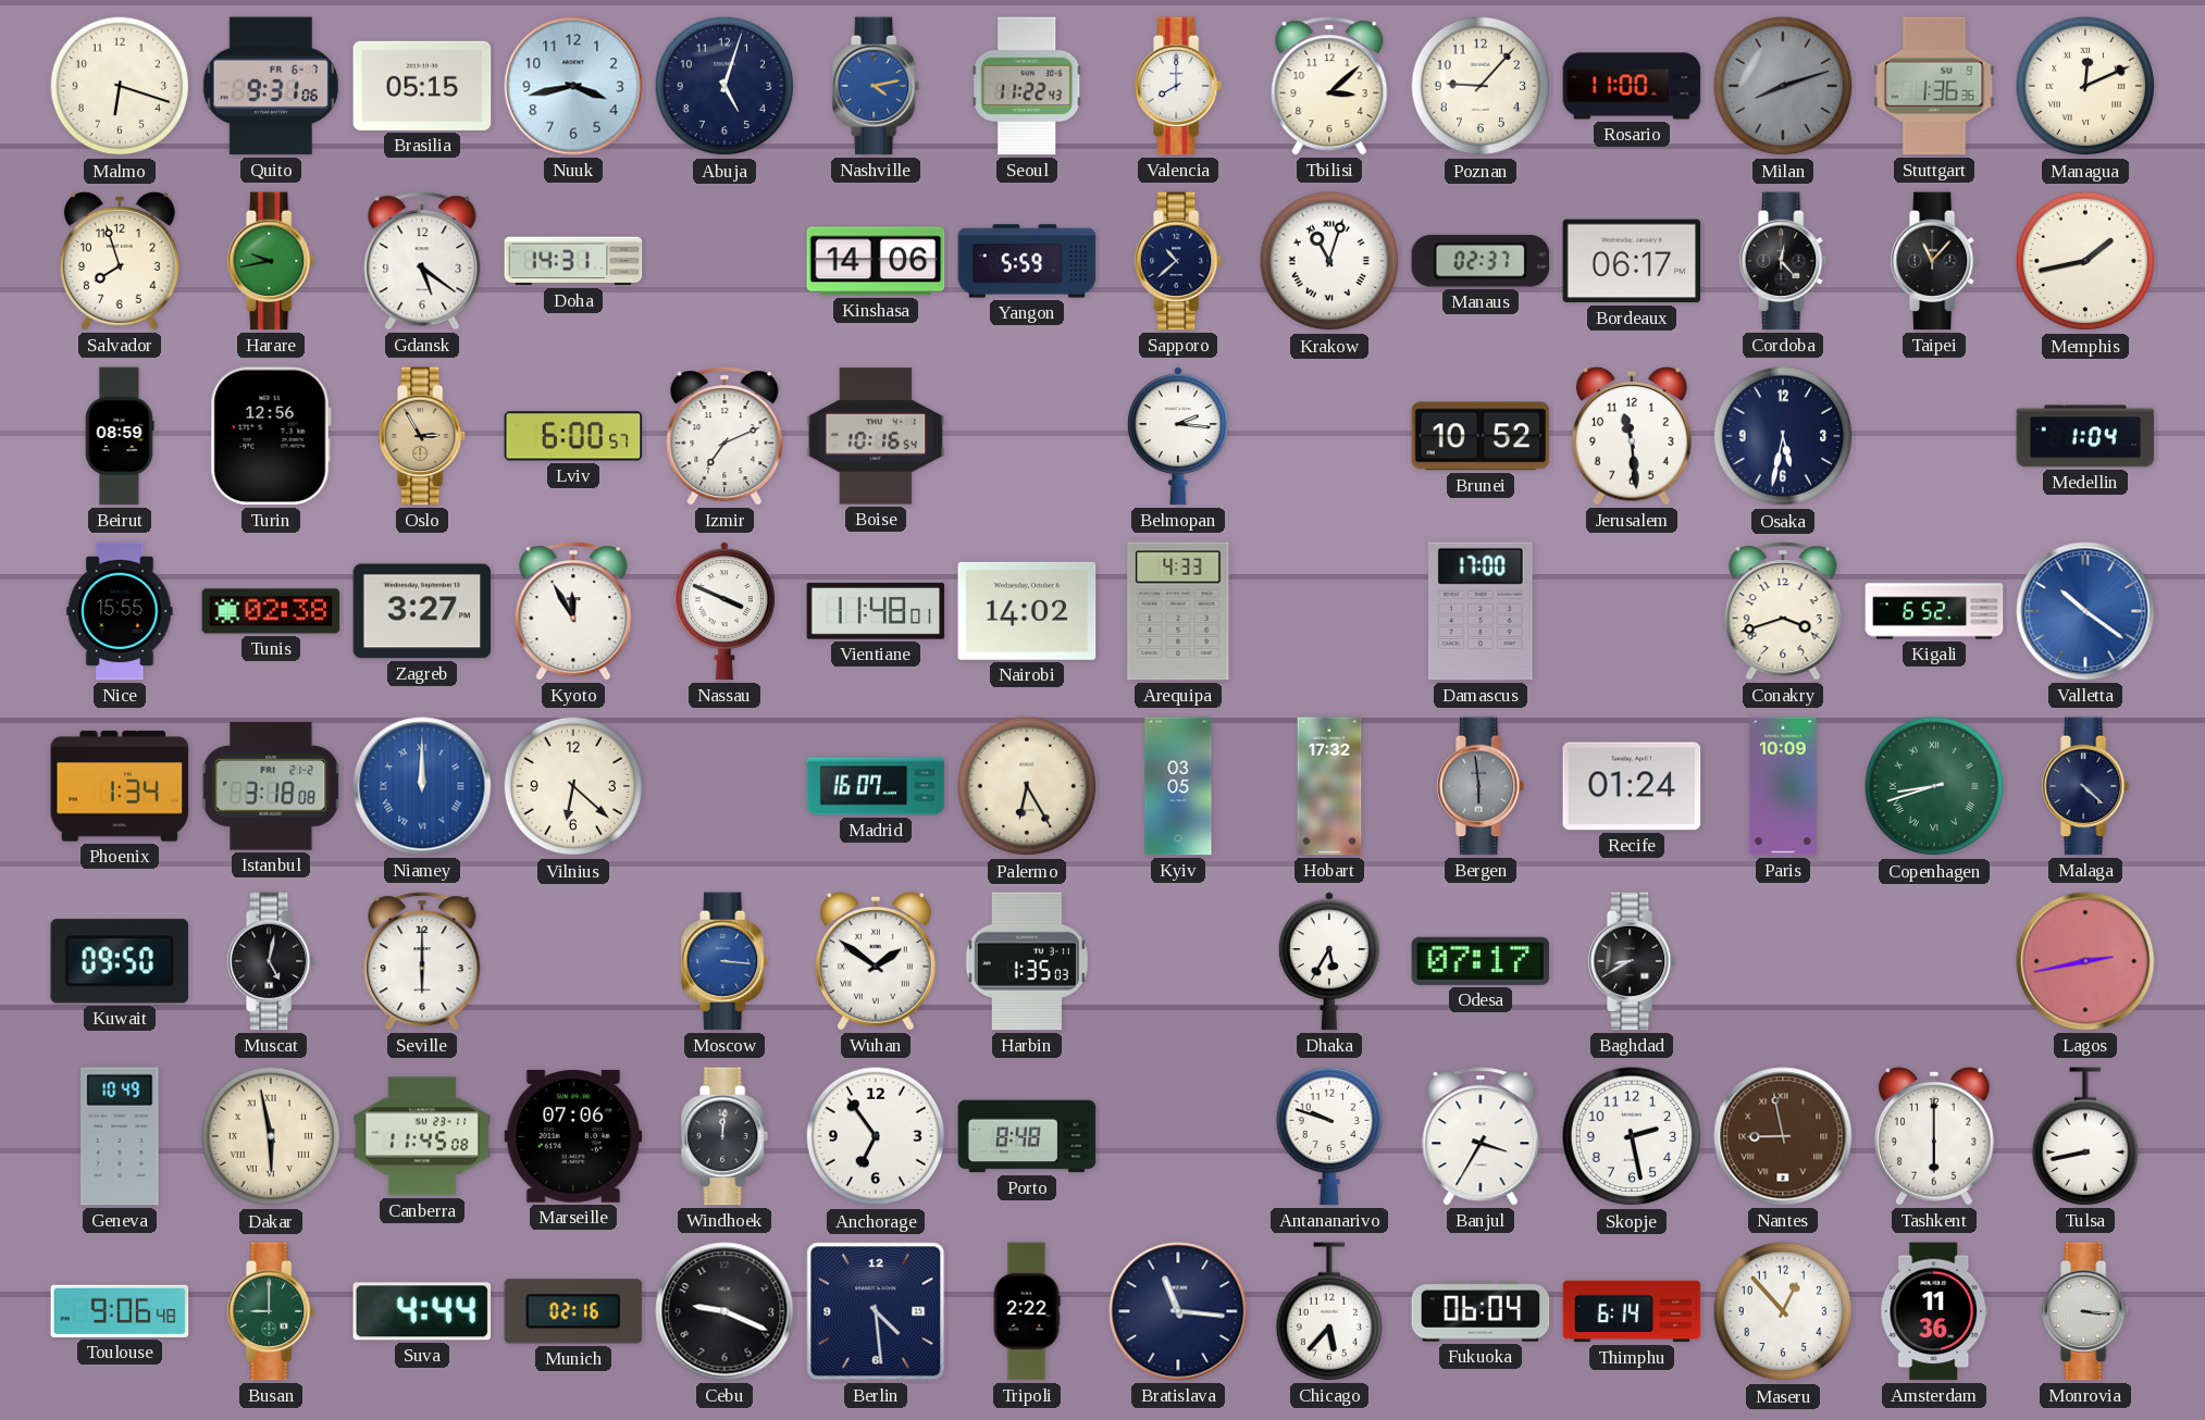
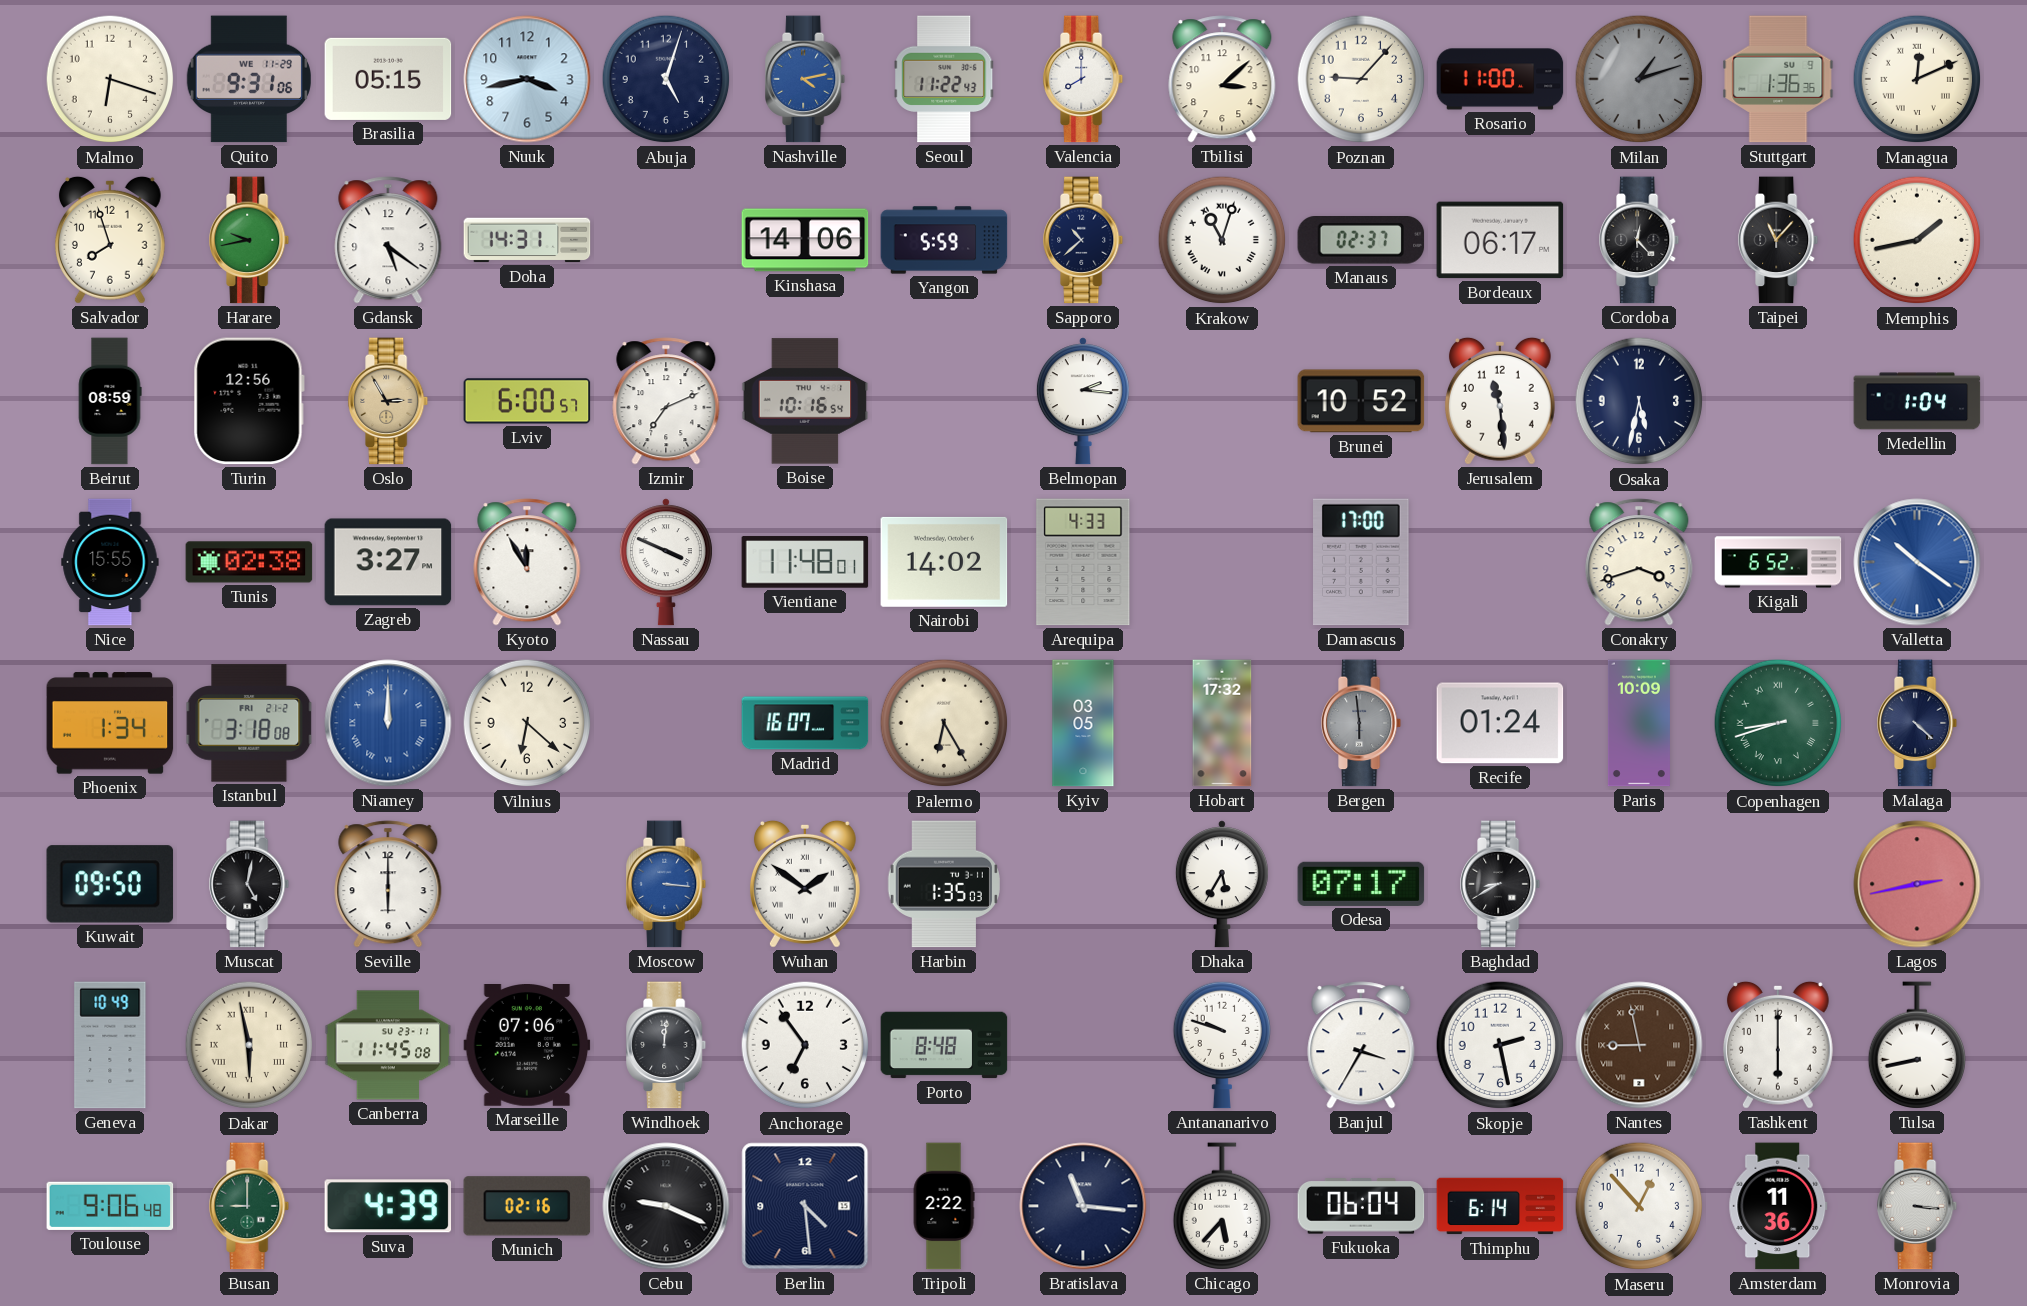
Quito date: FR 6-7 -> WE 11-29 (249, 79)
Milan: 8:12 -> 1:12 (1639, 79)
Suva: 4:44 -> 4:39 (388, 1206)
